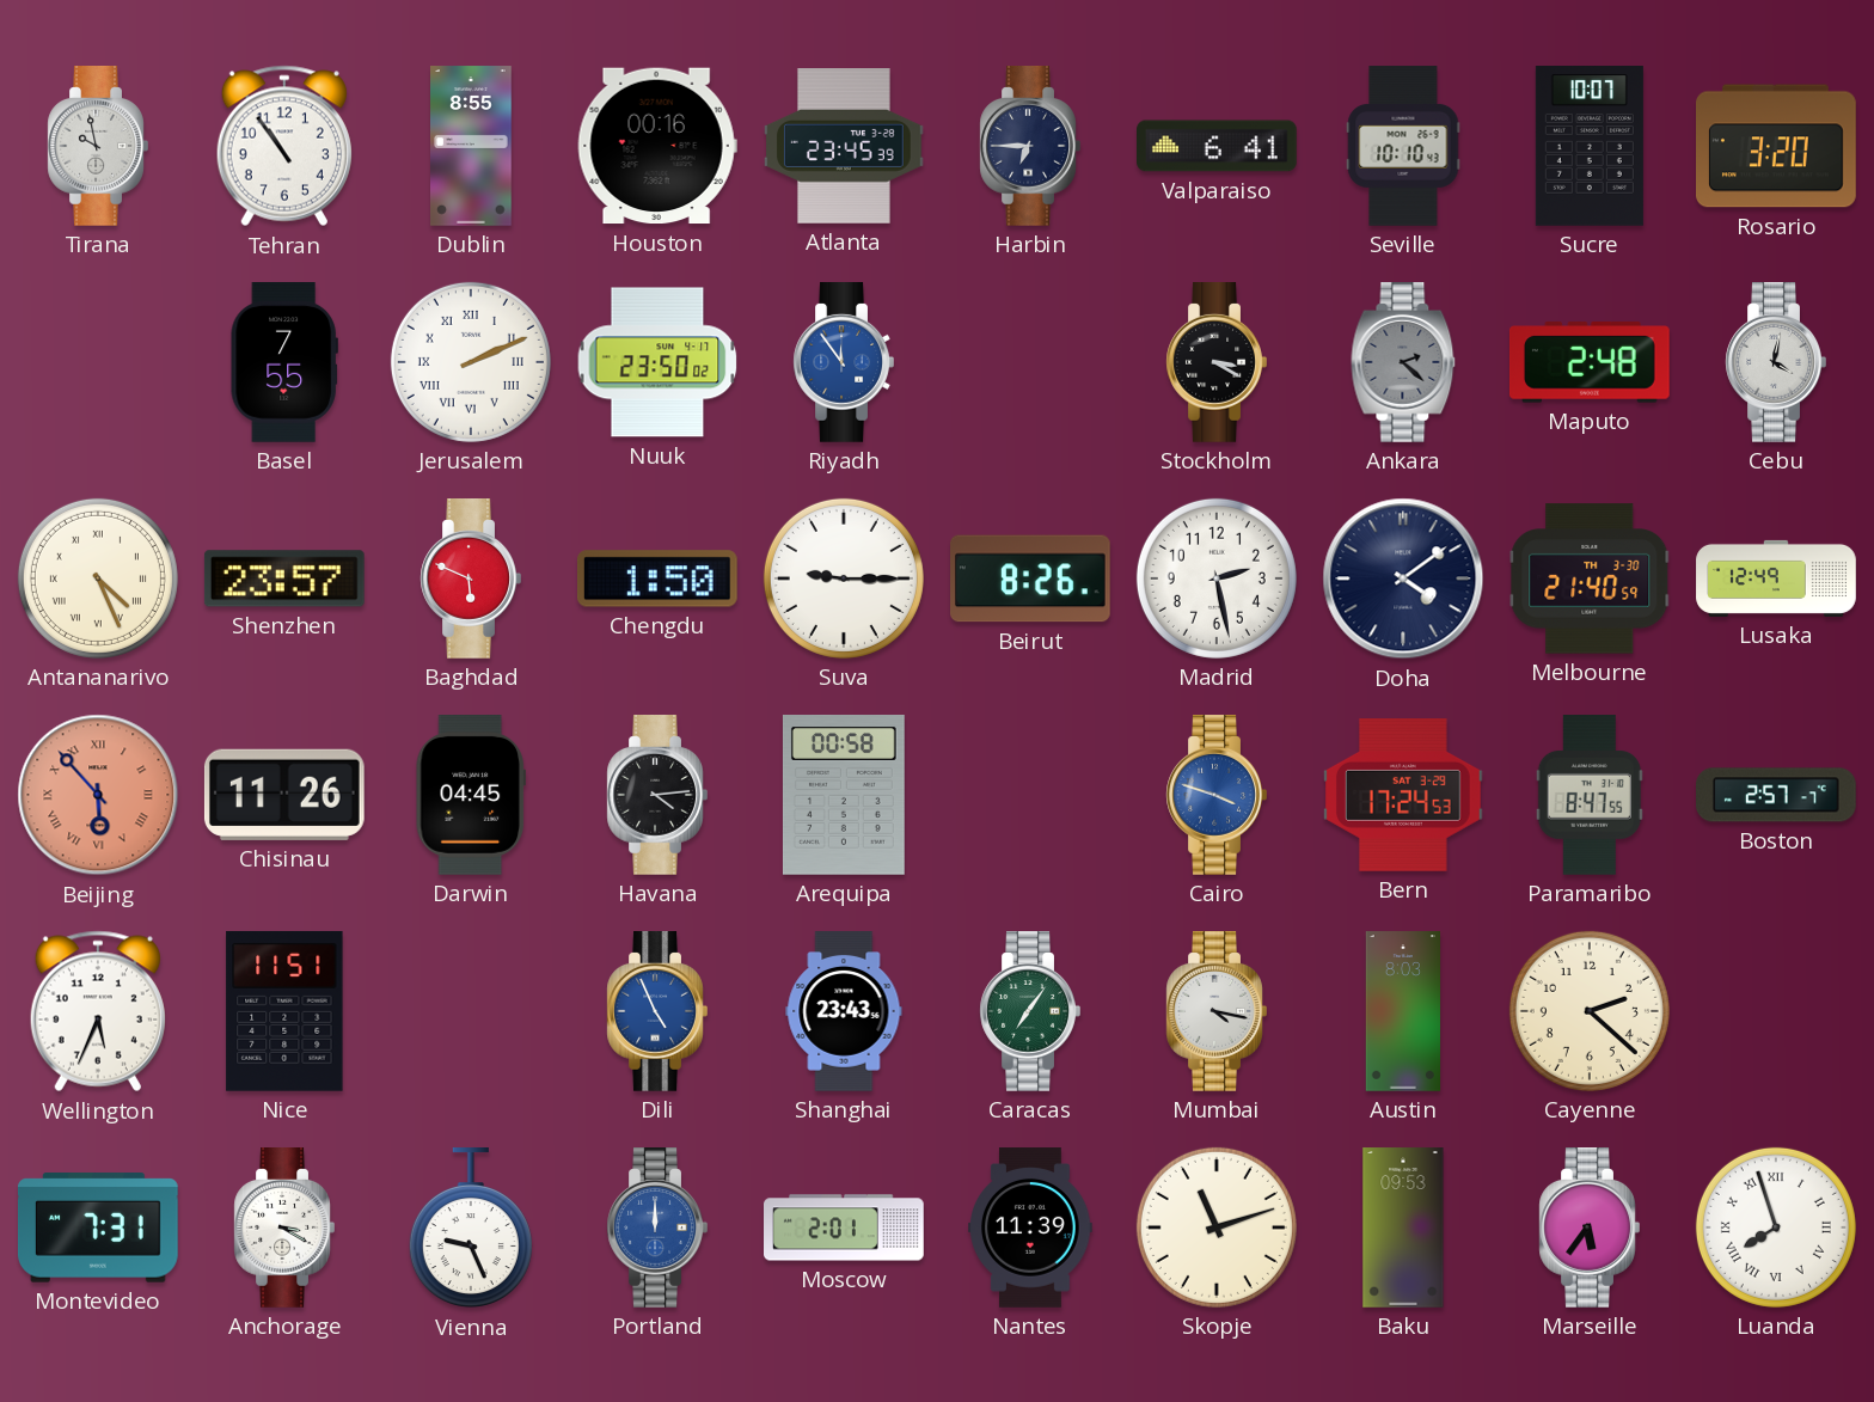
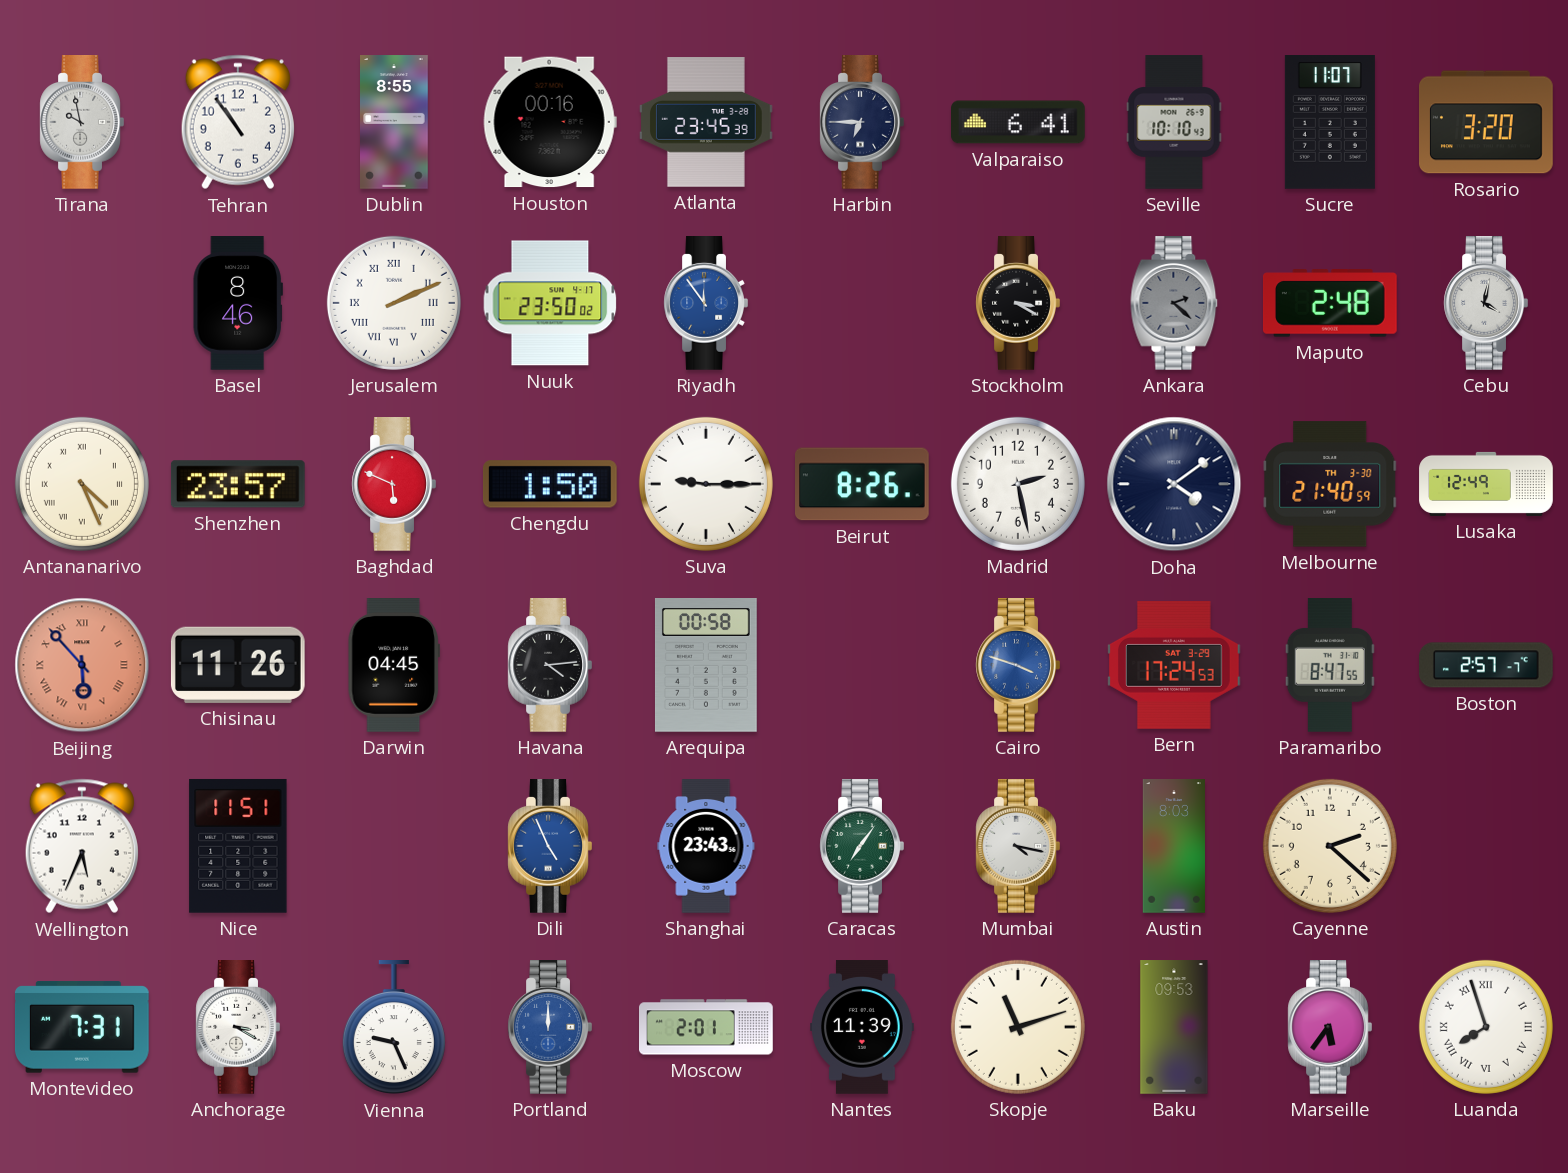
Sucre: 10:07 -> 11:07 (1330, 123)
Basel: 7:55 -> 8:46 (238, 304)
